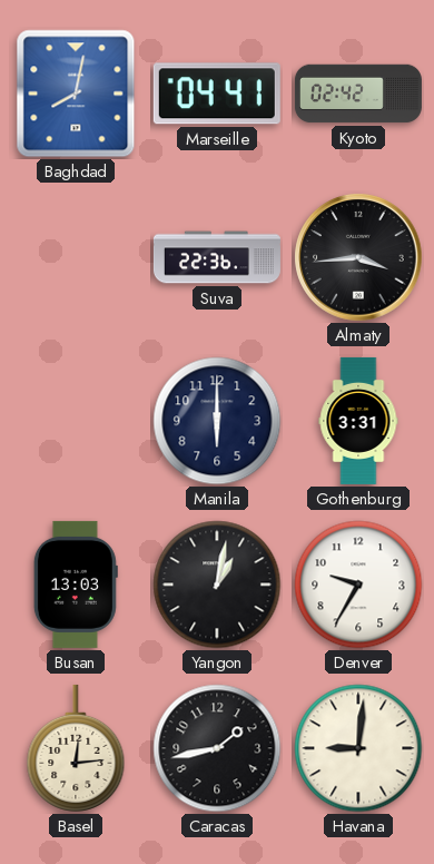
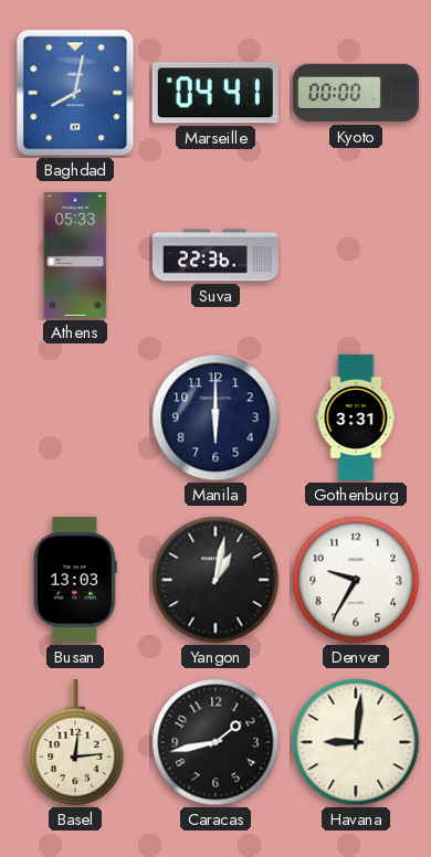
Kyoto: 02:42 -> 00:00 (356, 93)
Athens: none -> 05:33 (75, 255)
Almaty: 3:44 -> none (358, 257)
